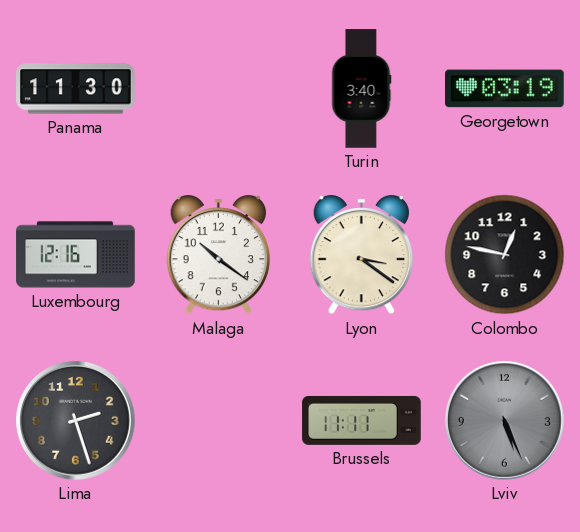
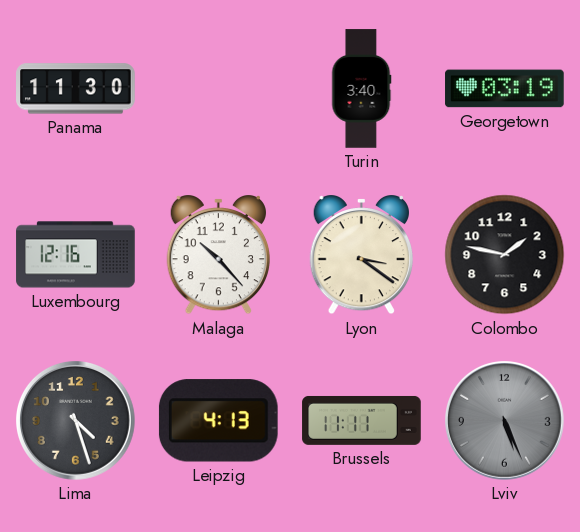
Malaga: 10:21 -> 10:23 (218, 256)
Colombo: 12:47 -> 1:47 (505, 255)
Lima: 2:27 -> 4:27 (76, 421)
Leipzig: none -> 4:13 (218, 421)
